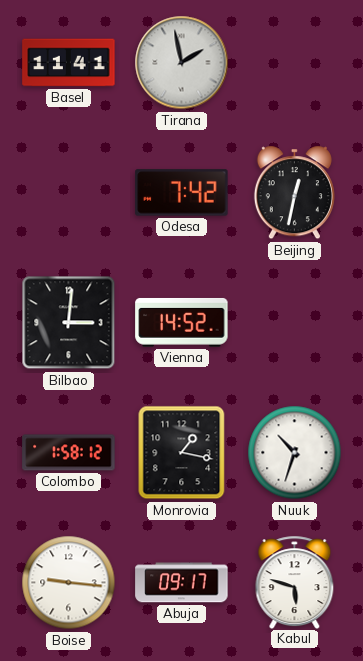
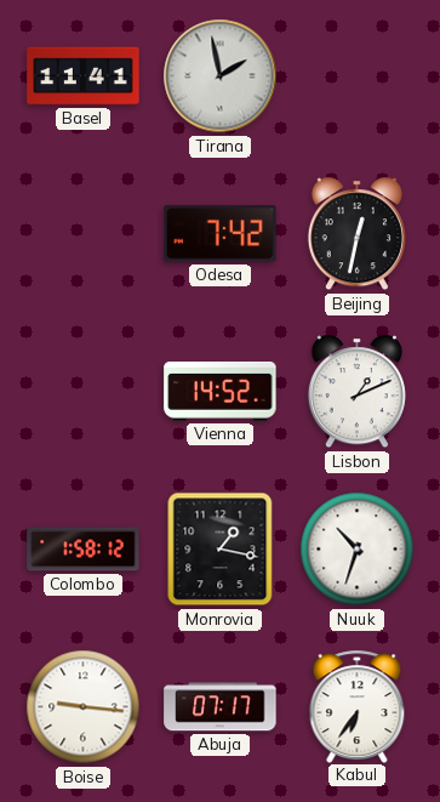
Bilbao: 3:01 -> none (69, 323)
Lisbon: none -> 1:11 (356, 392)
Abuja: 09:17 -> 07:17 (221, 707)
Kabul: 5:48 -> 6:36 (358, 706)
